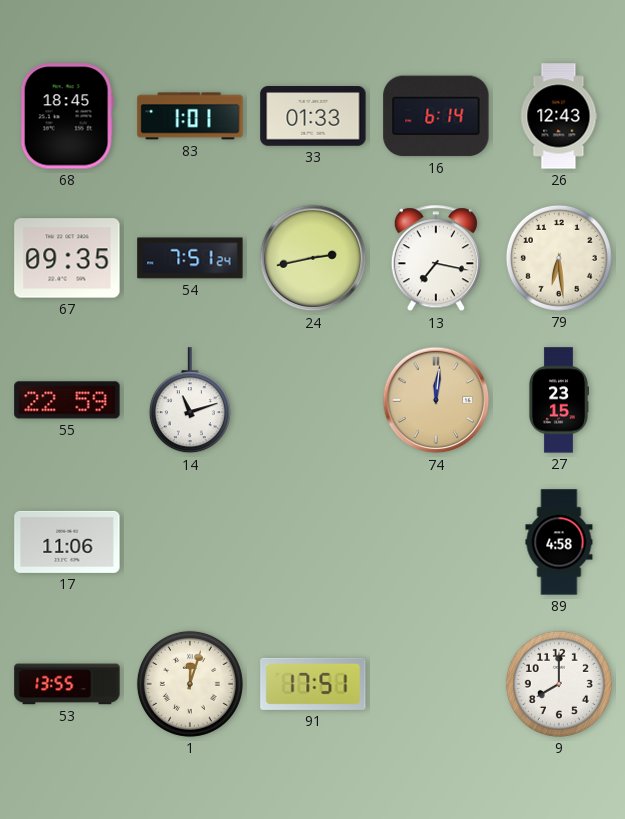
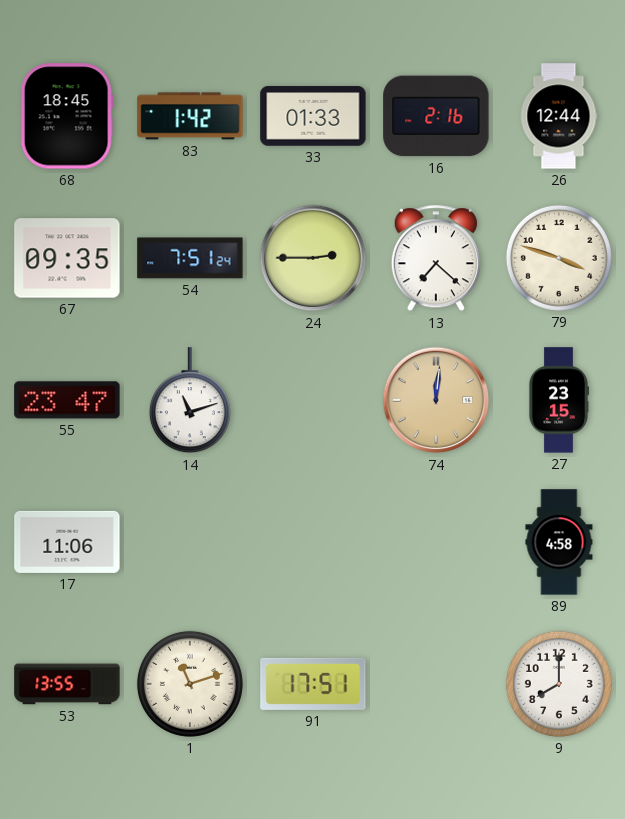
83: 1:01 -> 1:42 (190, 116)
16: 6:14 -> 2:16 (436, 116)
26: 12:43 -> 12:44 (559, 116)
24: 2:43 -> 2:45 (313, 258)
13: 7:17 -> 7:22 (436, 259)
79: 6:29 -> 3:48 (559, 258)
55: 22:59 -> 23:47 (67, 400)
1: 12:03 -> 11:12 (190, 684)
